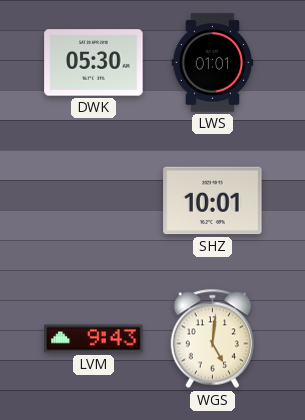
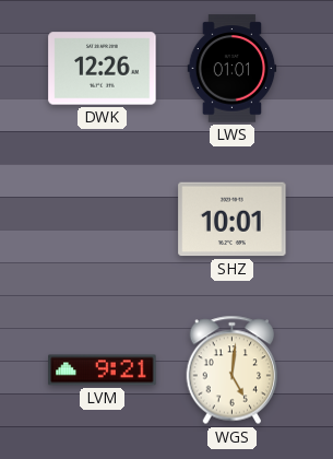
DWK: 05:30 -> 12:26 (103, 69)
LVM: 9:43 -> 9:21 (103, 370)
